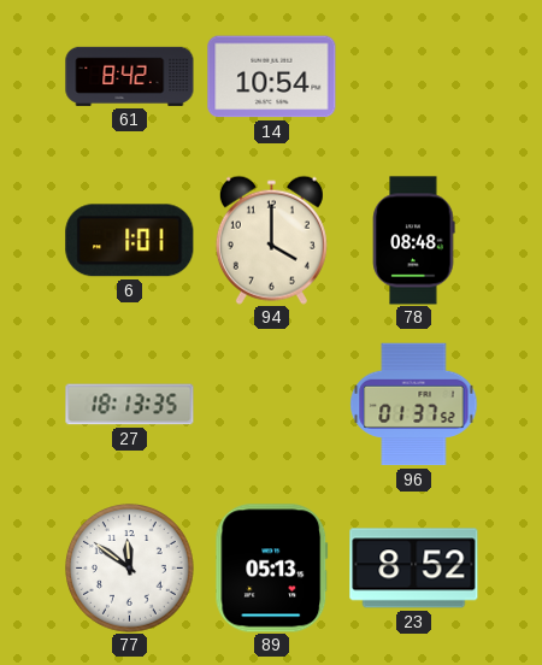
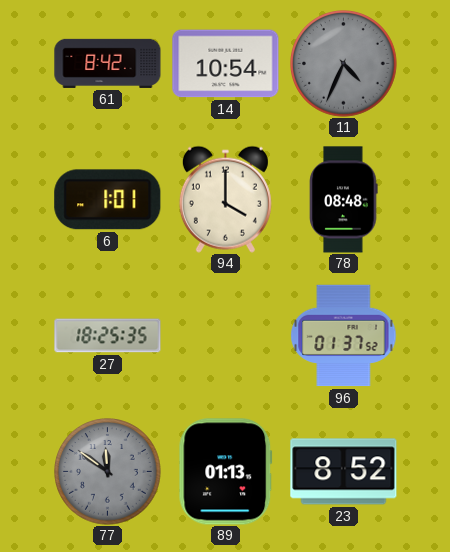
11: none -> 4:34 (344, 64)
27: 18:13 -> 18:25 (108, 336)
77 dial: white -> grey (108, 472)
89: 05:13 -> 01:13 (226, 472)
